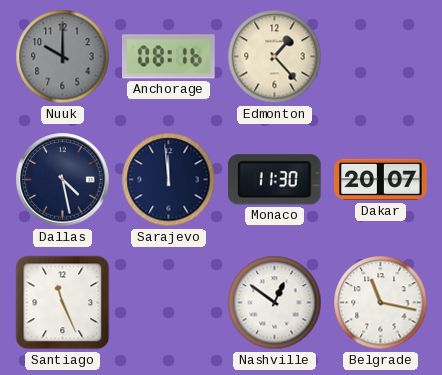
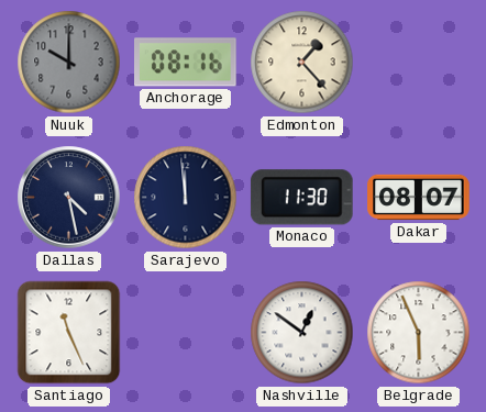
Dakar: 20:07 -> 08:07 (419, 198)
Belgrade: 11:17 -> 5:56 (419, 333)
